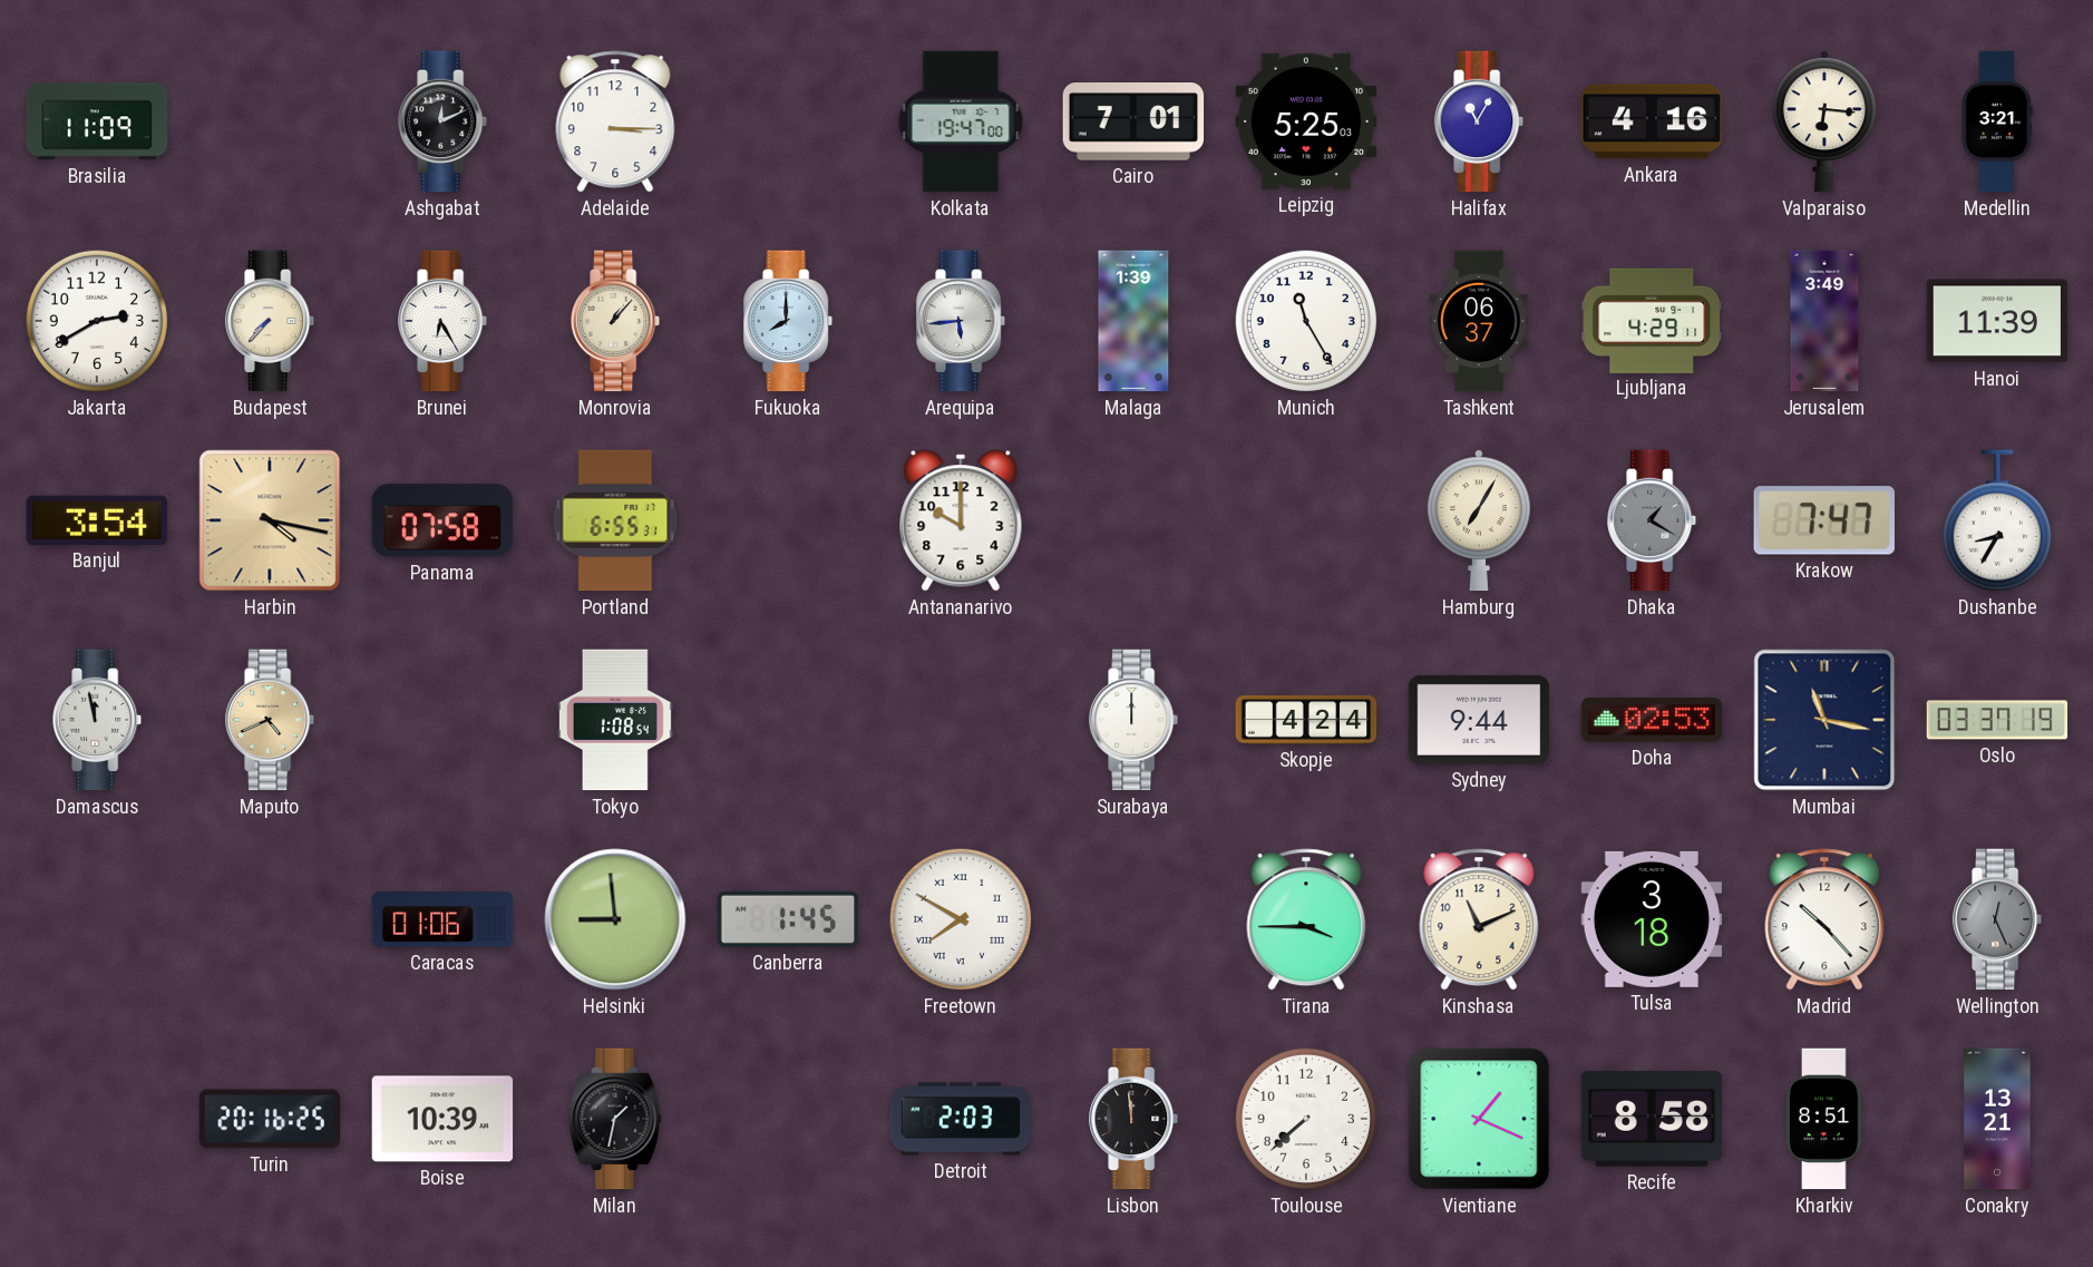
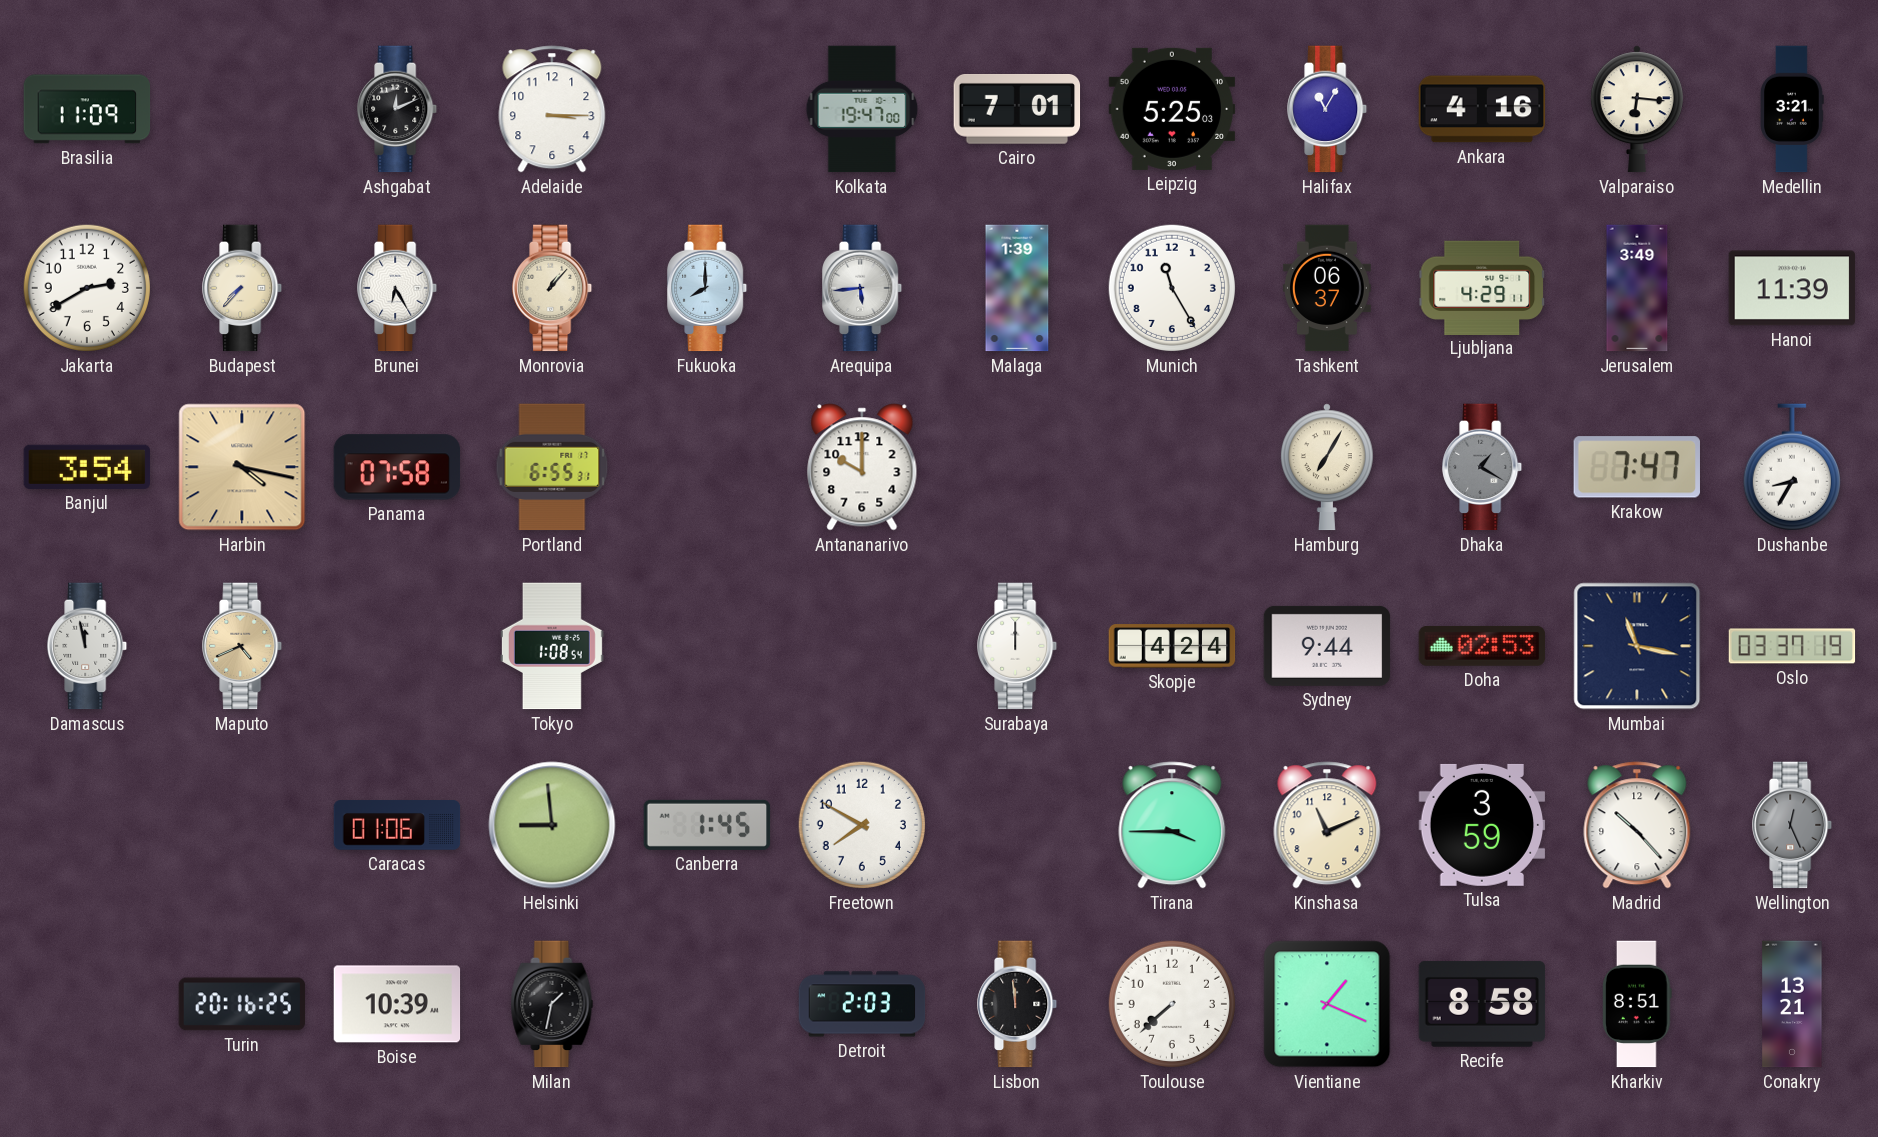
Freetown numerals: Roman -> Arabic (862, 825)
Tulsa: 3:18 -> 3:59 (1482, 825)
